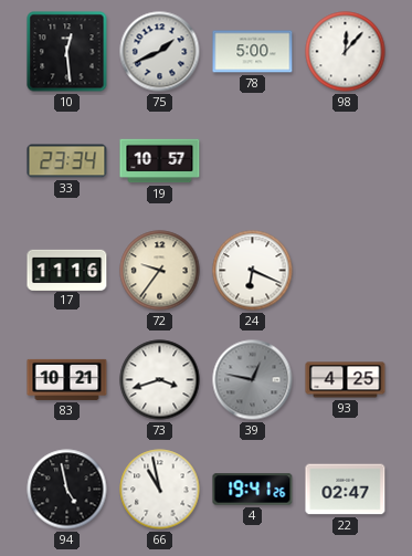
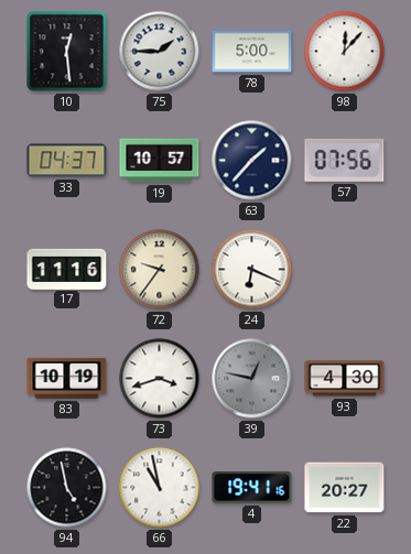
75: 1:41 -> 1:45 (160, 52)
33: 23:34 -> 04:37 (67, 161)
63: none -> 1:37 (252, 161)
57: none -> 07:56 (345, 160)
83: 10:21 -> 10:19 (67, 378)
93: 4:25 -> 4:30 (345, 379)
4: 19:41:26 -> 19:41:16 (252, 488)
22: 02:47 -> 20:27 (345, 488)
